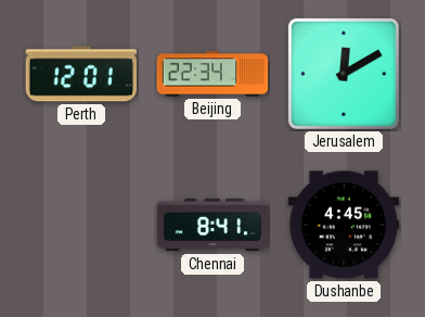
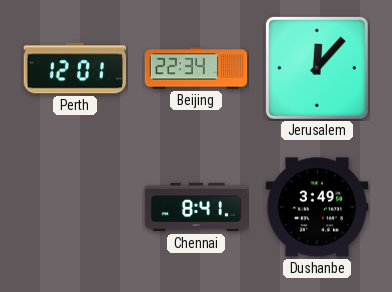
Jerusalem: 12:10 -> 12:07 (317, 68)
Dushanbe: 4:45 -> 3:49 (317, 207)
